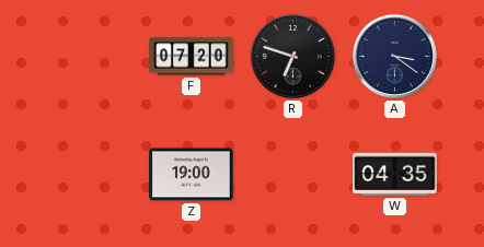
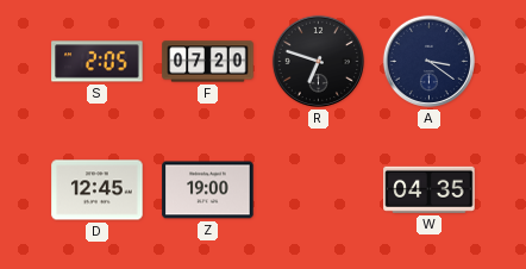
S: none -> 2:05 (98, 62)
D: none -> 12:45 (98, 190)
